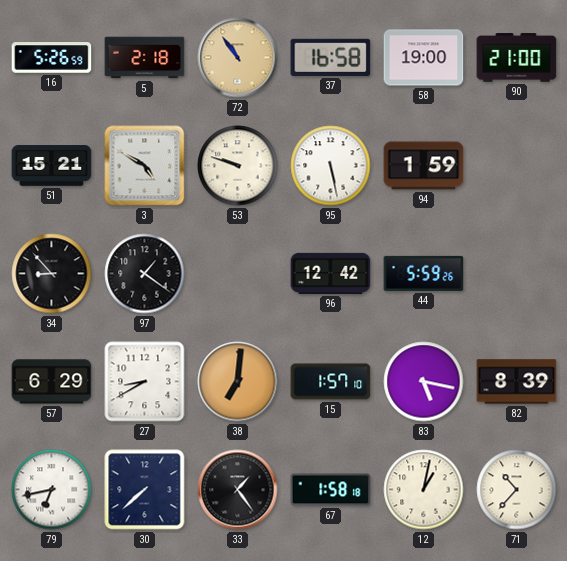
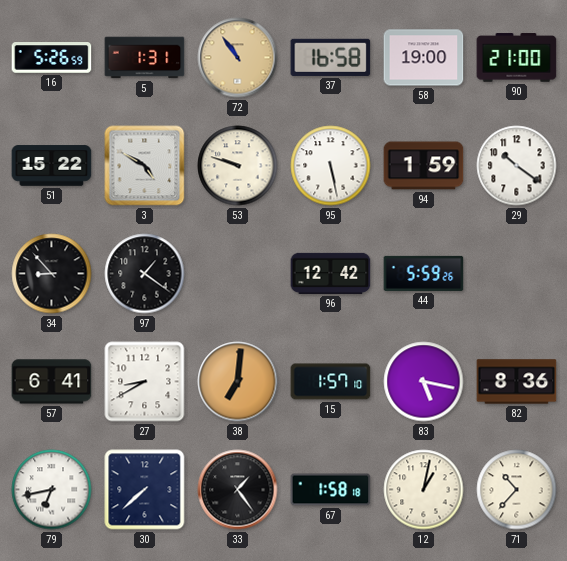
5: 2:18 -> 1:31 (145, 58)
51: 15:21 -> 15:22 (52, 166)
29: none -> 10:21 (517, 166)
57: 6:29 -> 6:41 (52, 382)
82: 8:39 -> 8:36 (517, 382)
